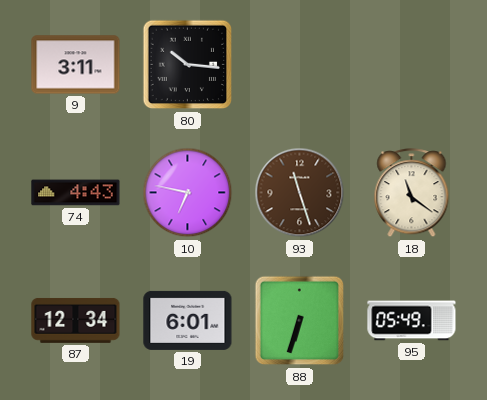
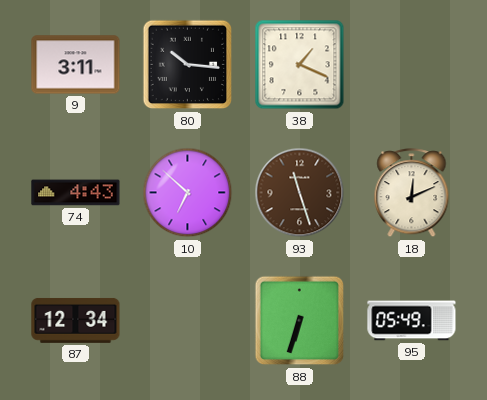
38: none -> 1:19 (300, 65)
10: 6:47 -> 6:52 (188, 193)
18: 11:21 -> 12:11 (412, 193)
19: 6:01 -> none (188, 320)
